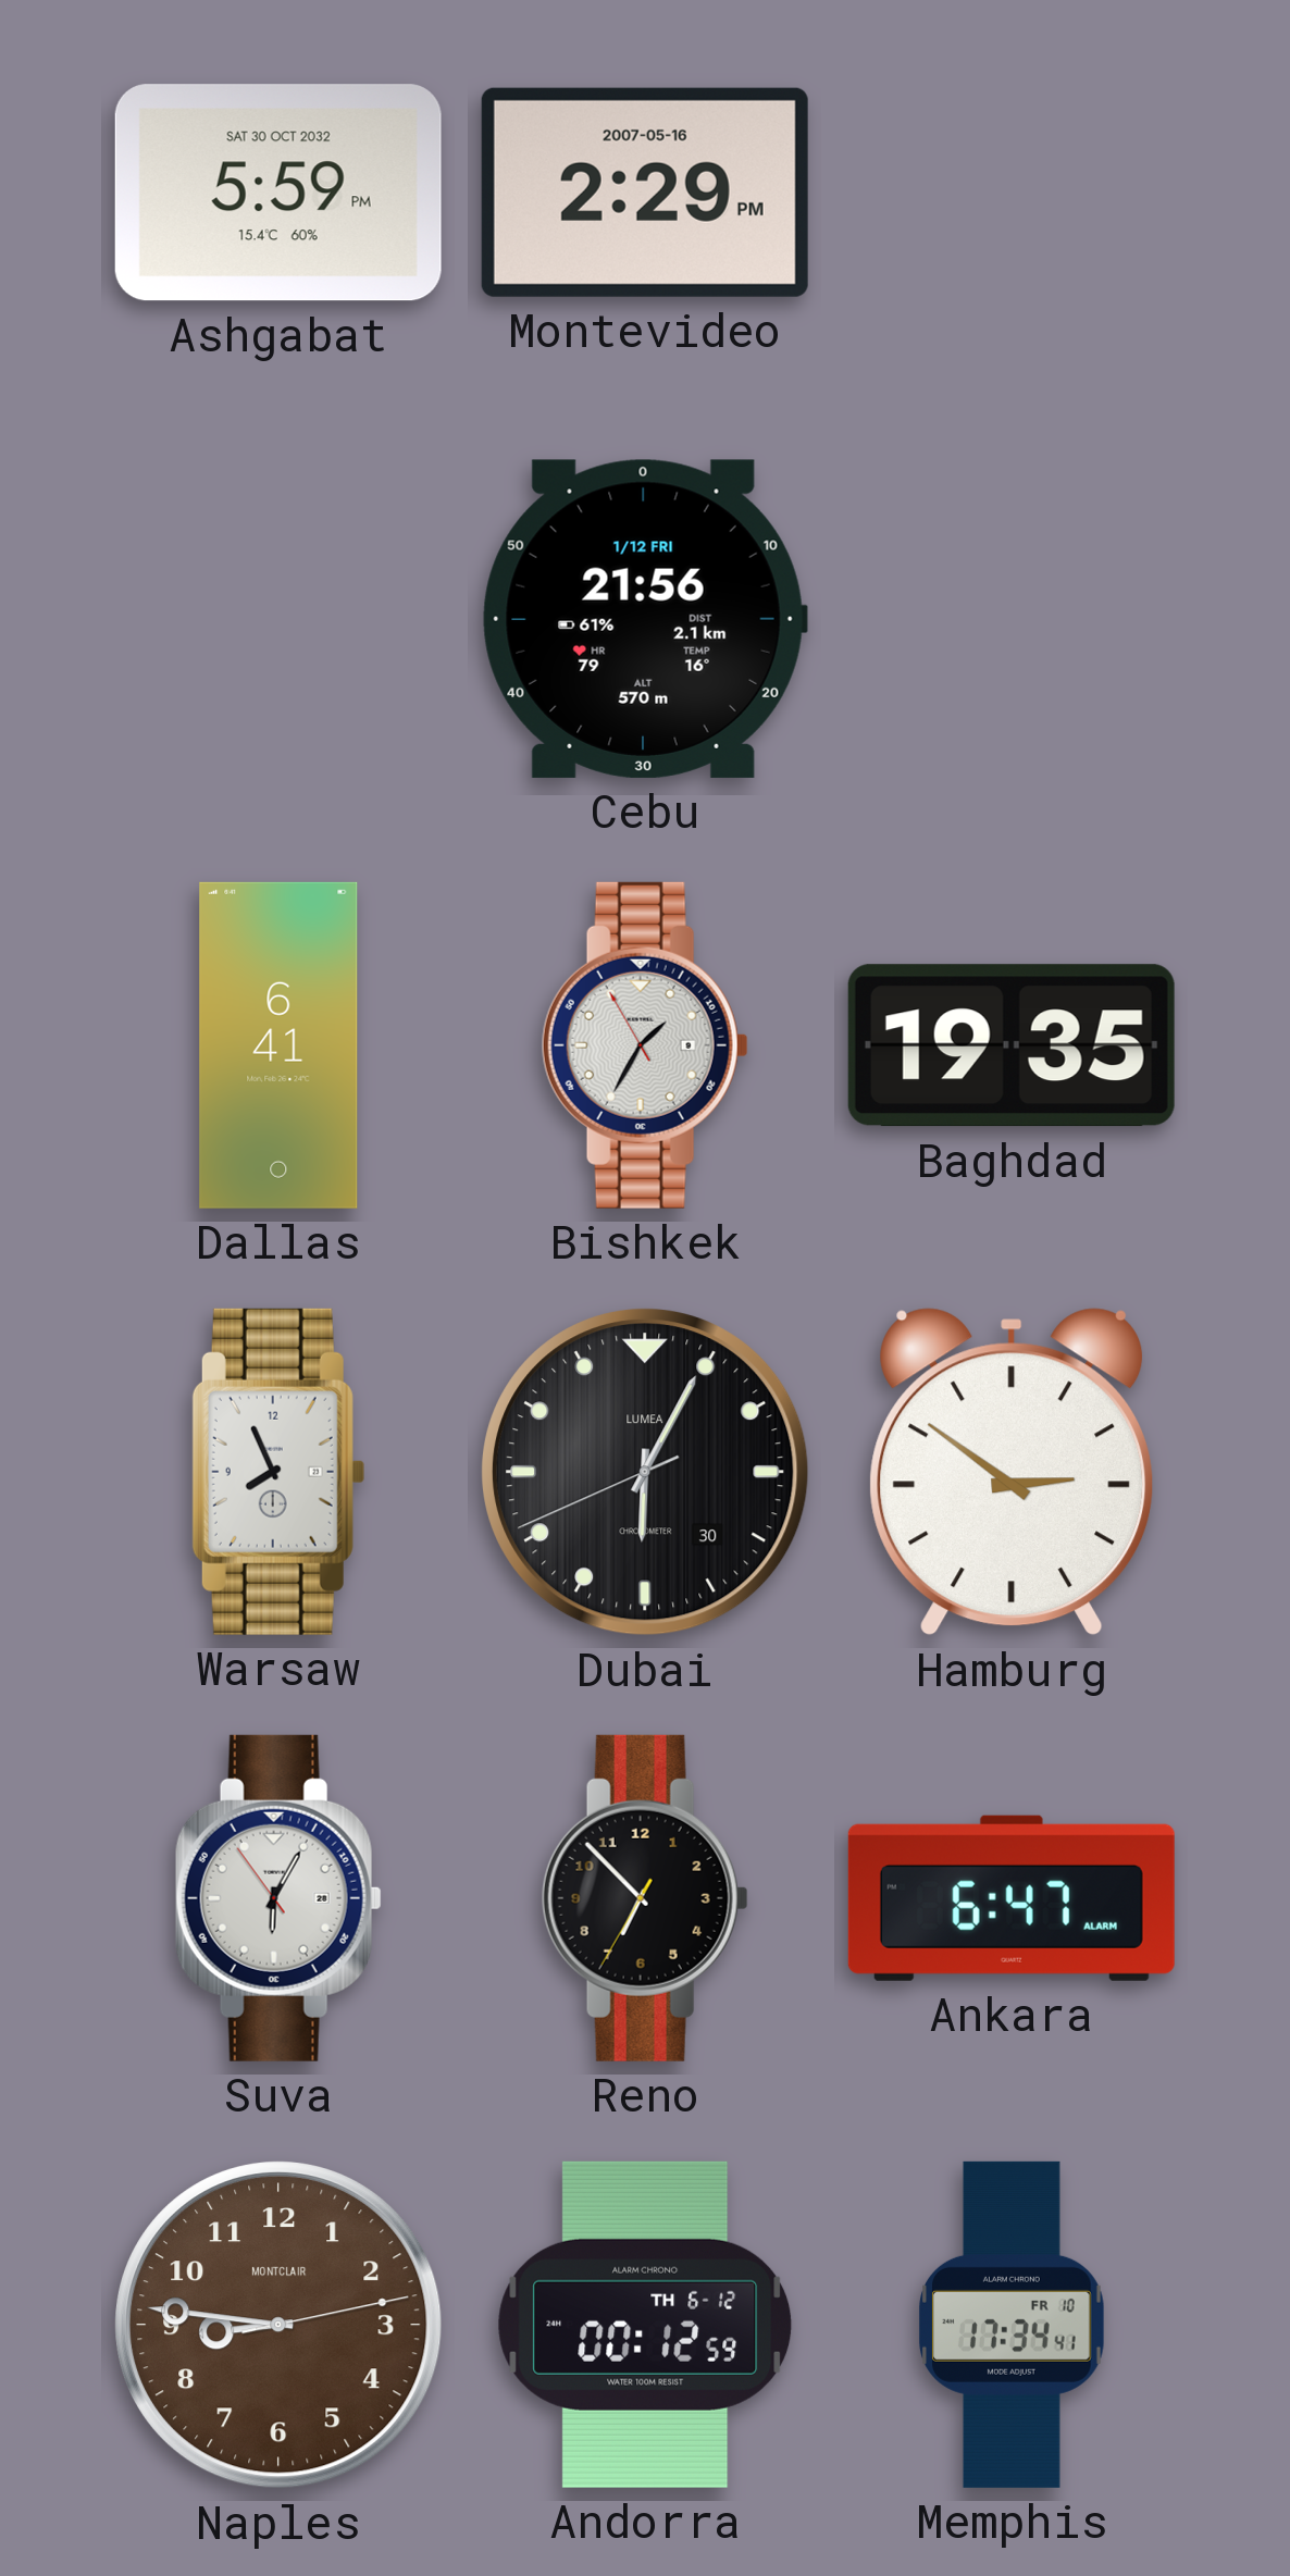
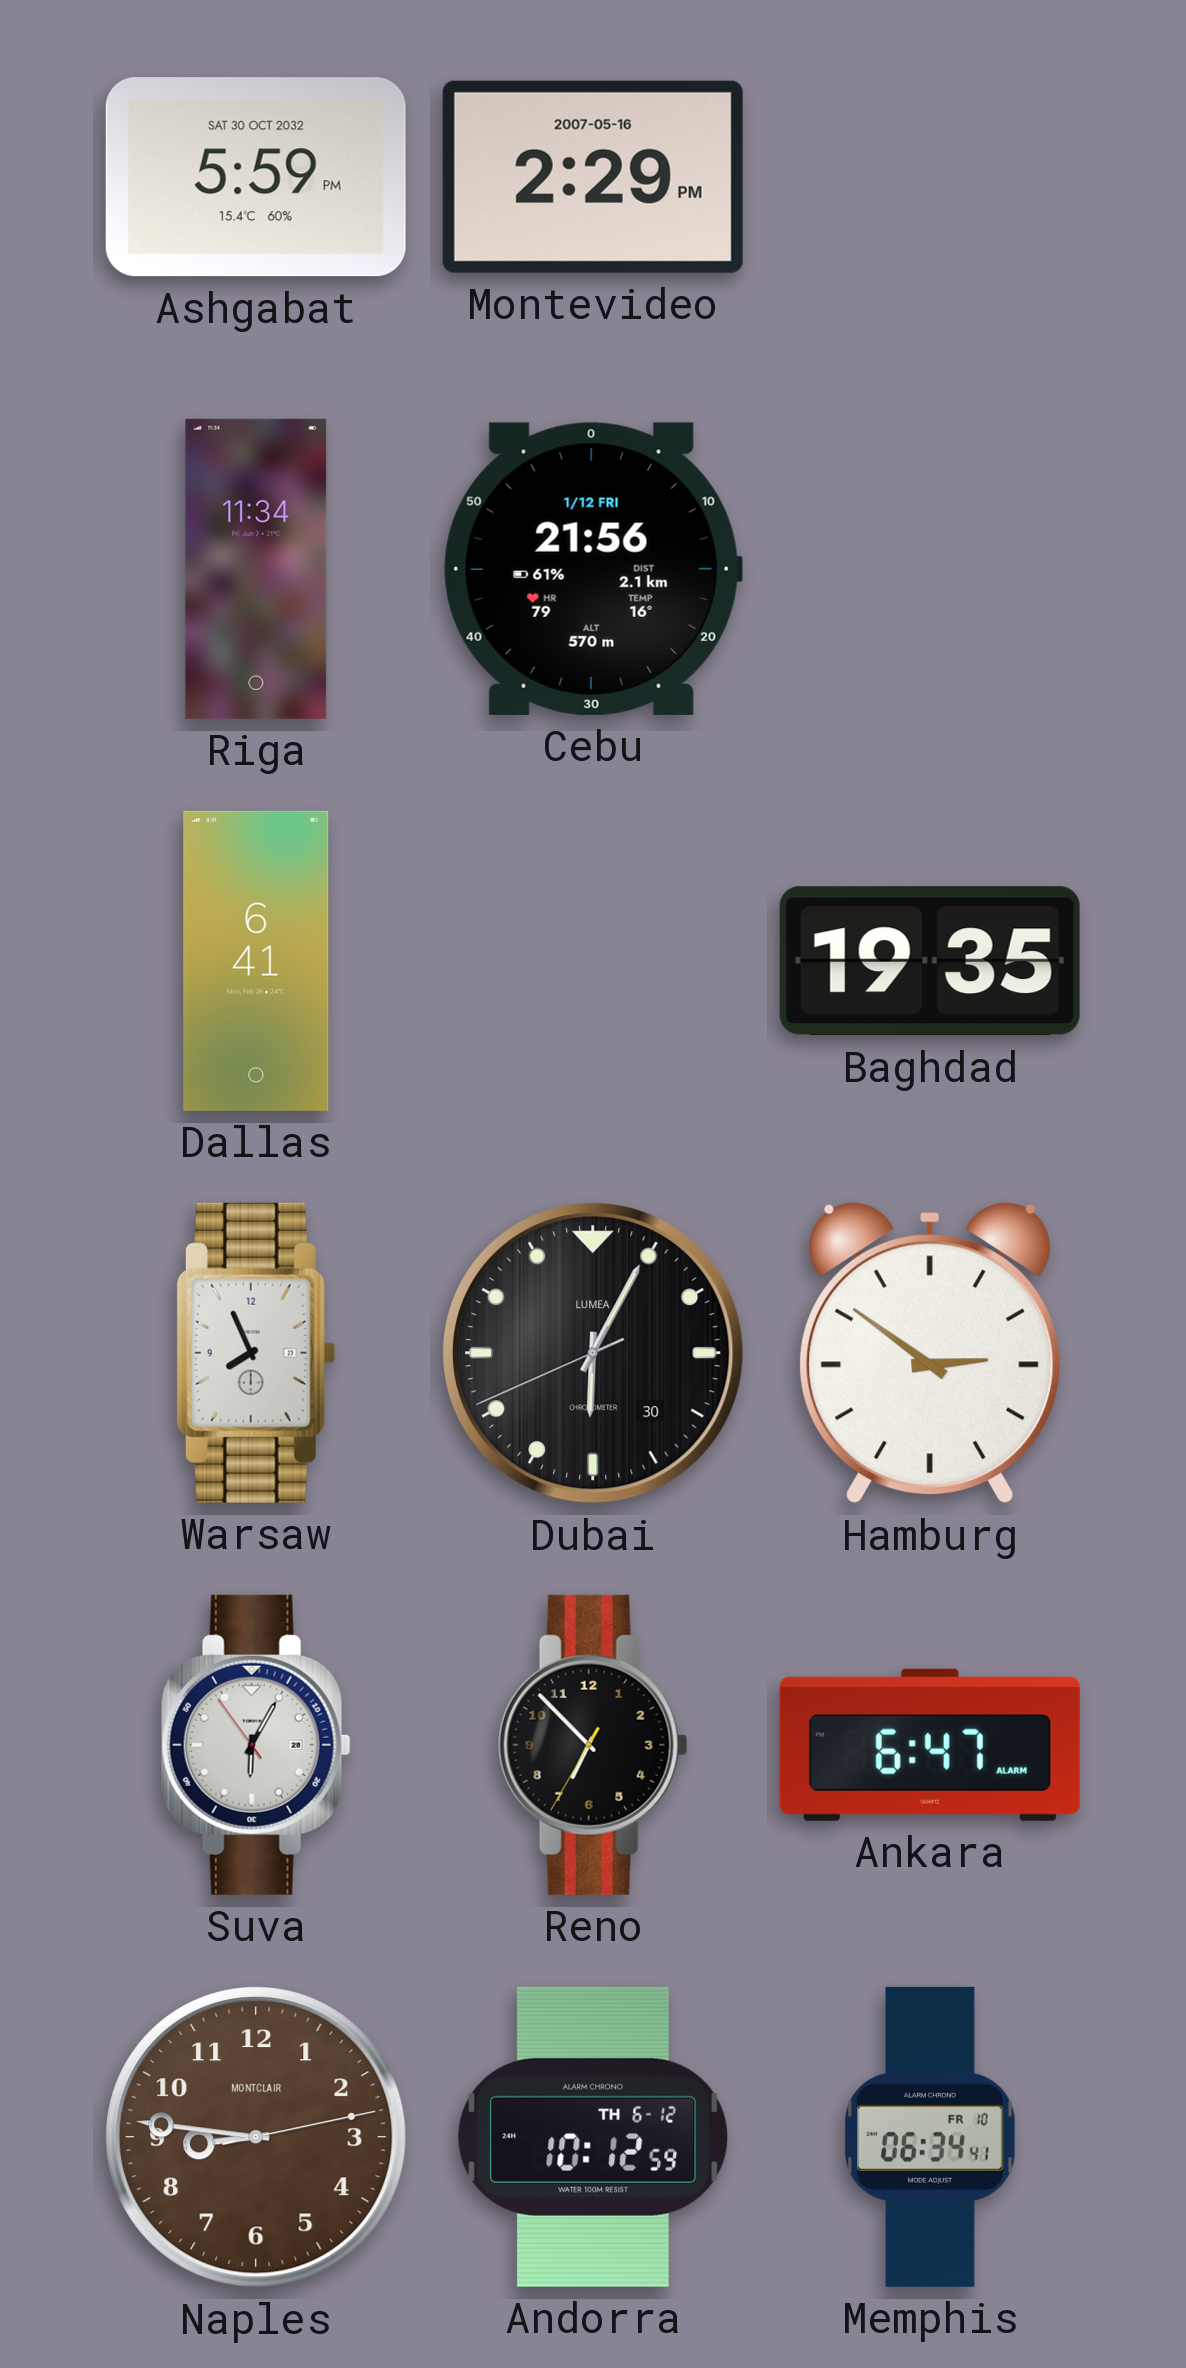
Riga: none -> 11:34 (256, 569)
Bishkek: 1:34 -> none (645, 1045)
Andorra: 00:12 -> 10:12 (593, 2137)
Memphis: 17:34 -> 06:34 (930, 2137)
